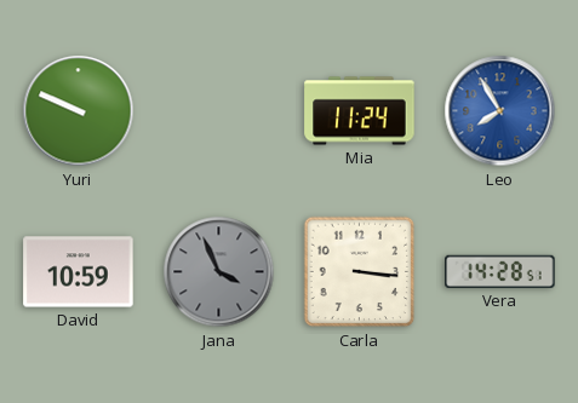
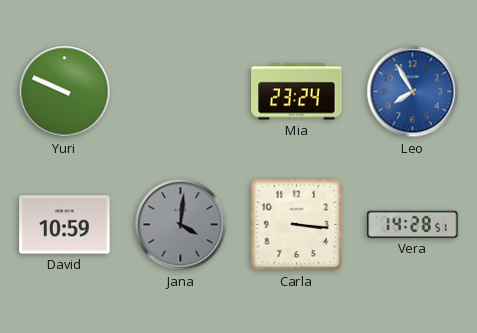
Mia: 11:24 -> 23:24 (297, 92)
Jana: 3:56 -> 4:01 (181, 225)
